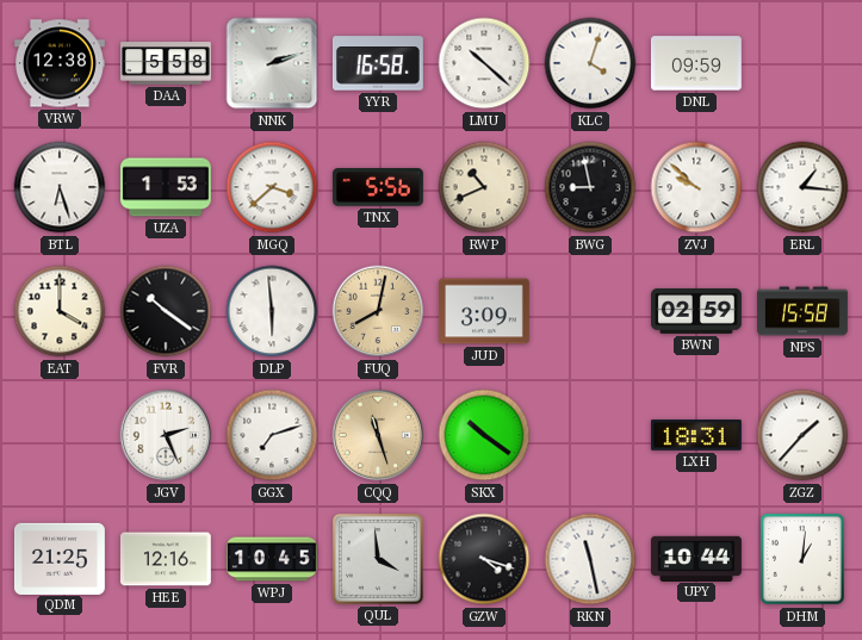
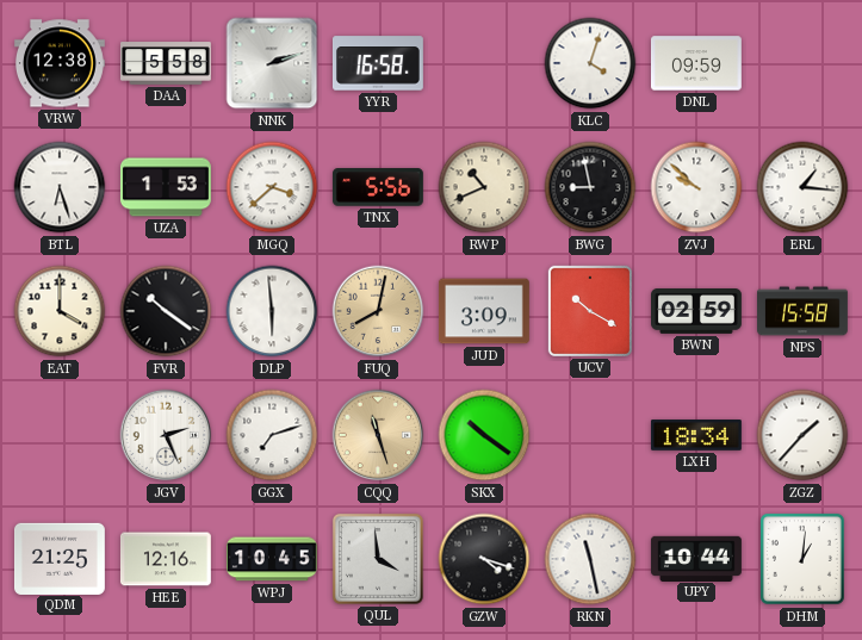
LMU: 10:22 -> none (484, 63)
UCV: none -> 10:20 (590, 311)
LXH: 18:31 -> 18:34 (696, 435)
